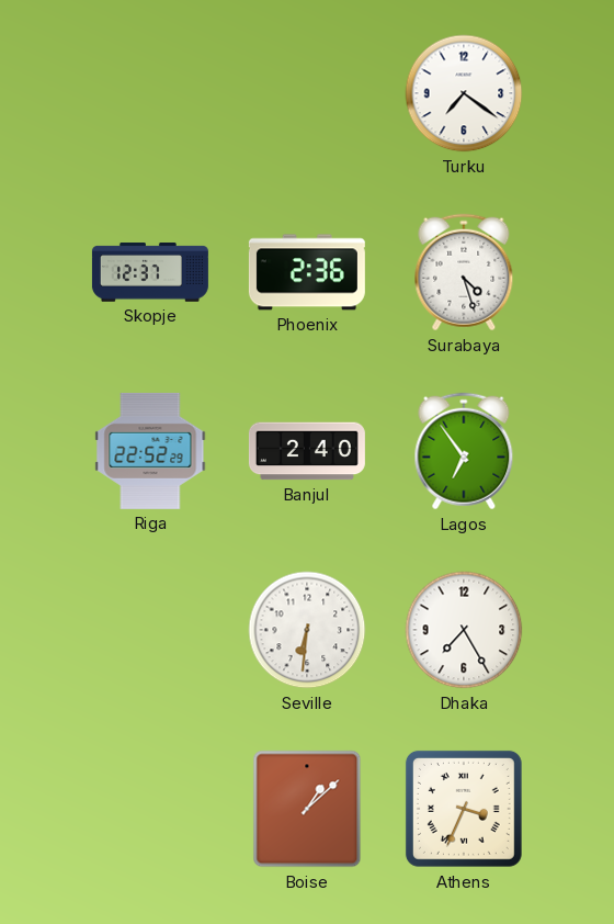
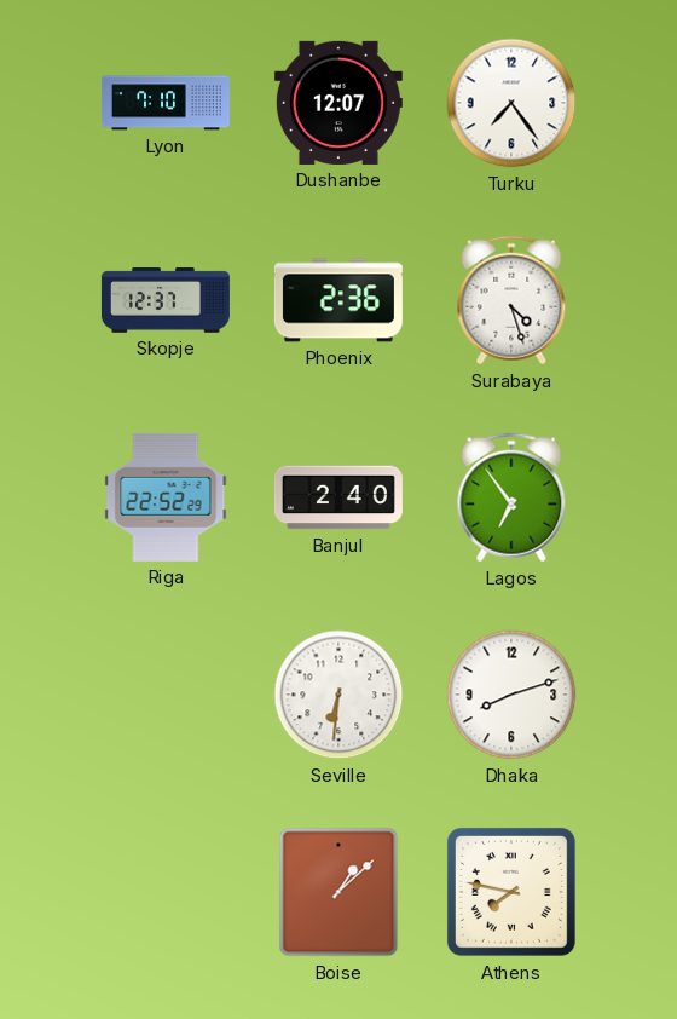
Lyon: none -> 7:10 (166, 103)
Dushanbe: none -> 12:07 (338, 103)
Turku: 7:21 -> 7:24 (511, 103)
Dhaka: 7:25 -> 8:12 (511, 695)
Athens: 3:34 -> 7:47 (511, 892)
